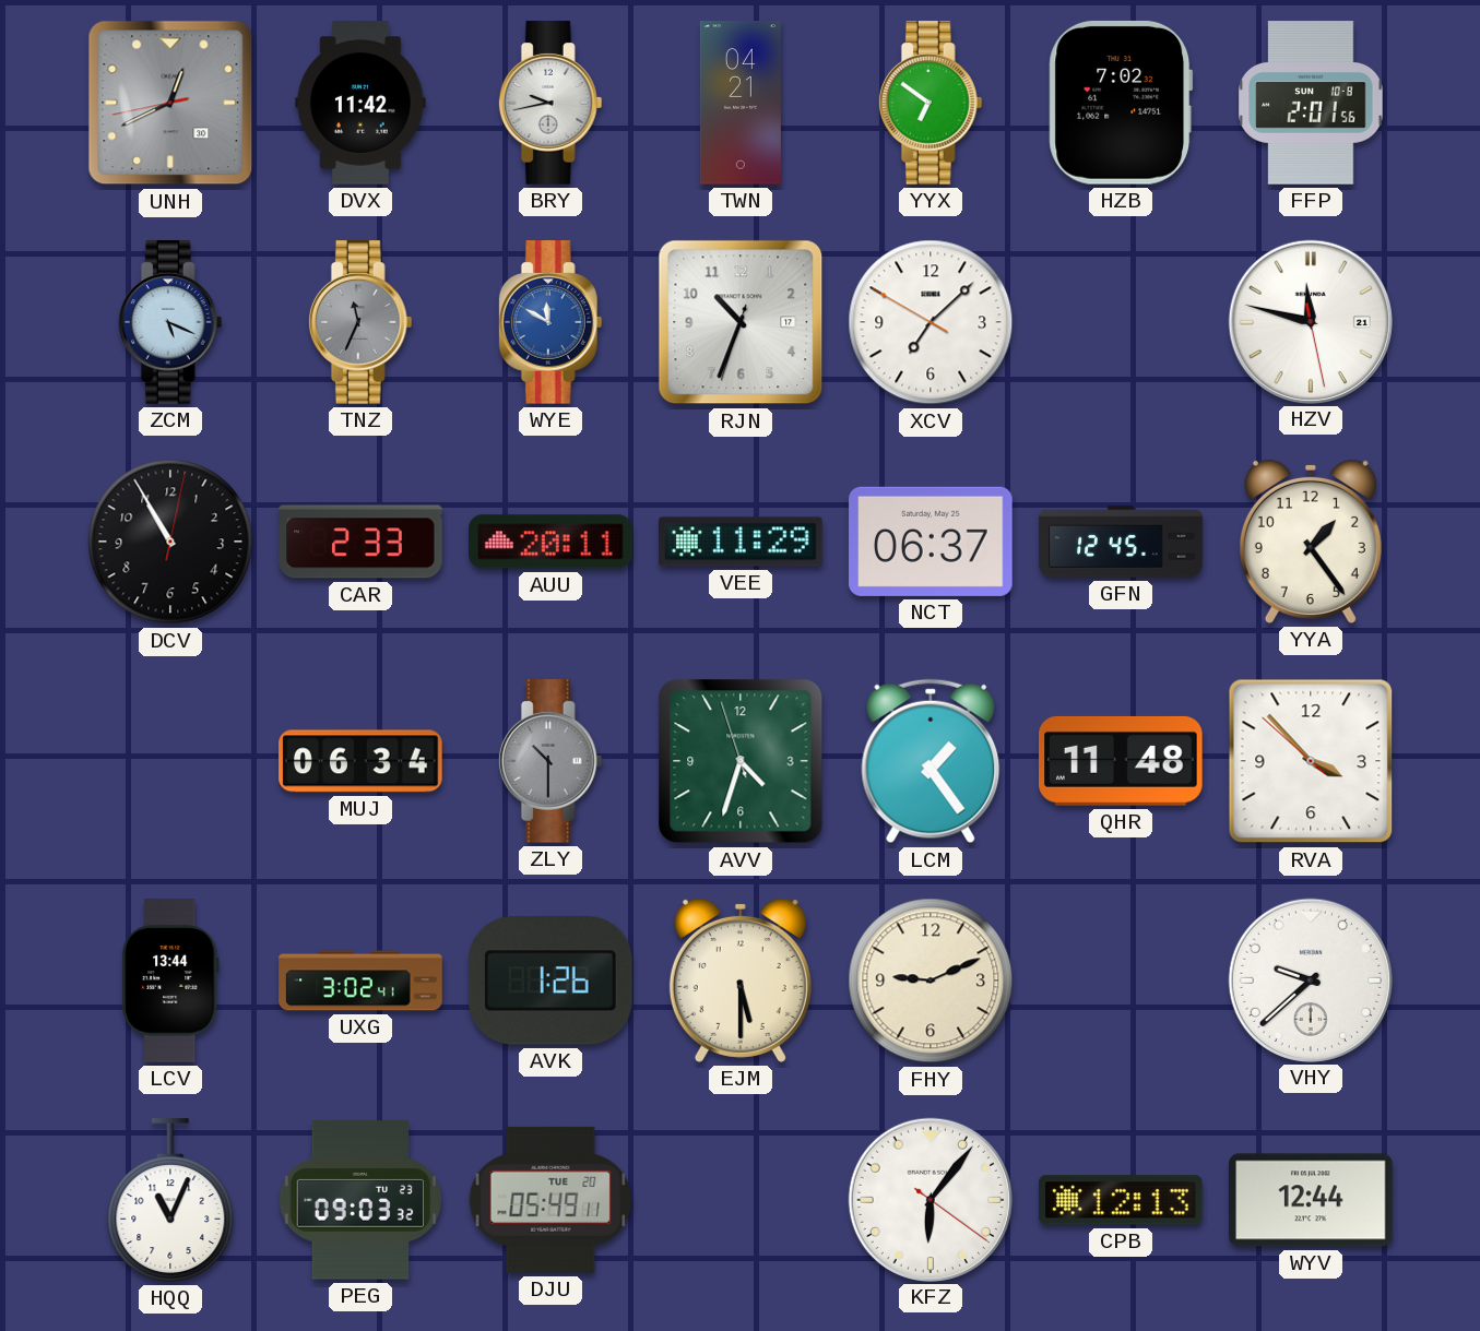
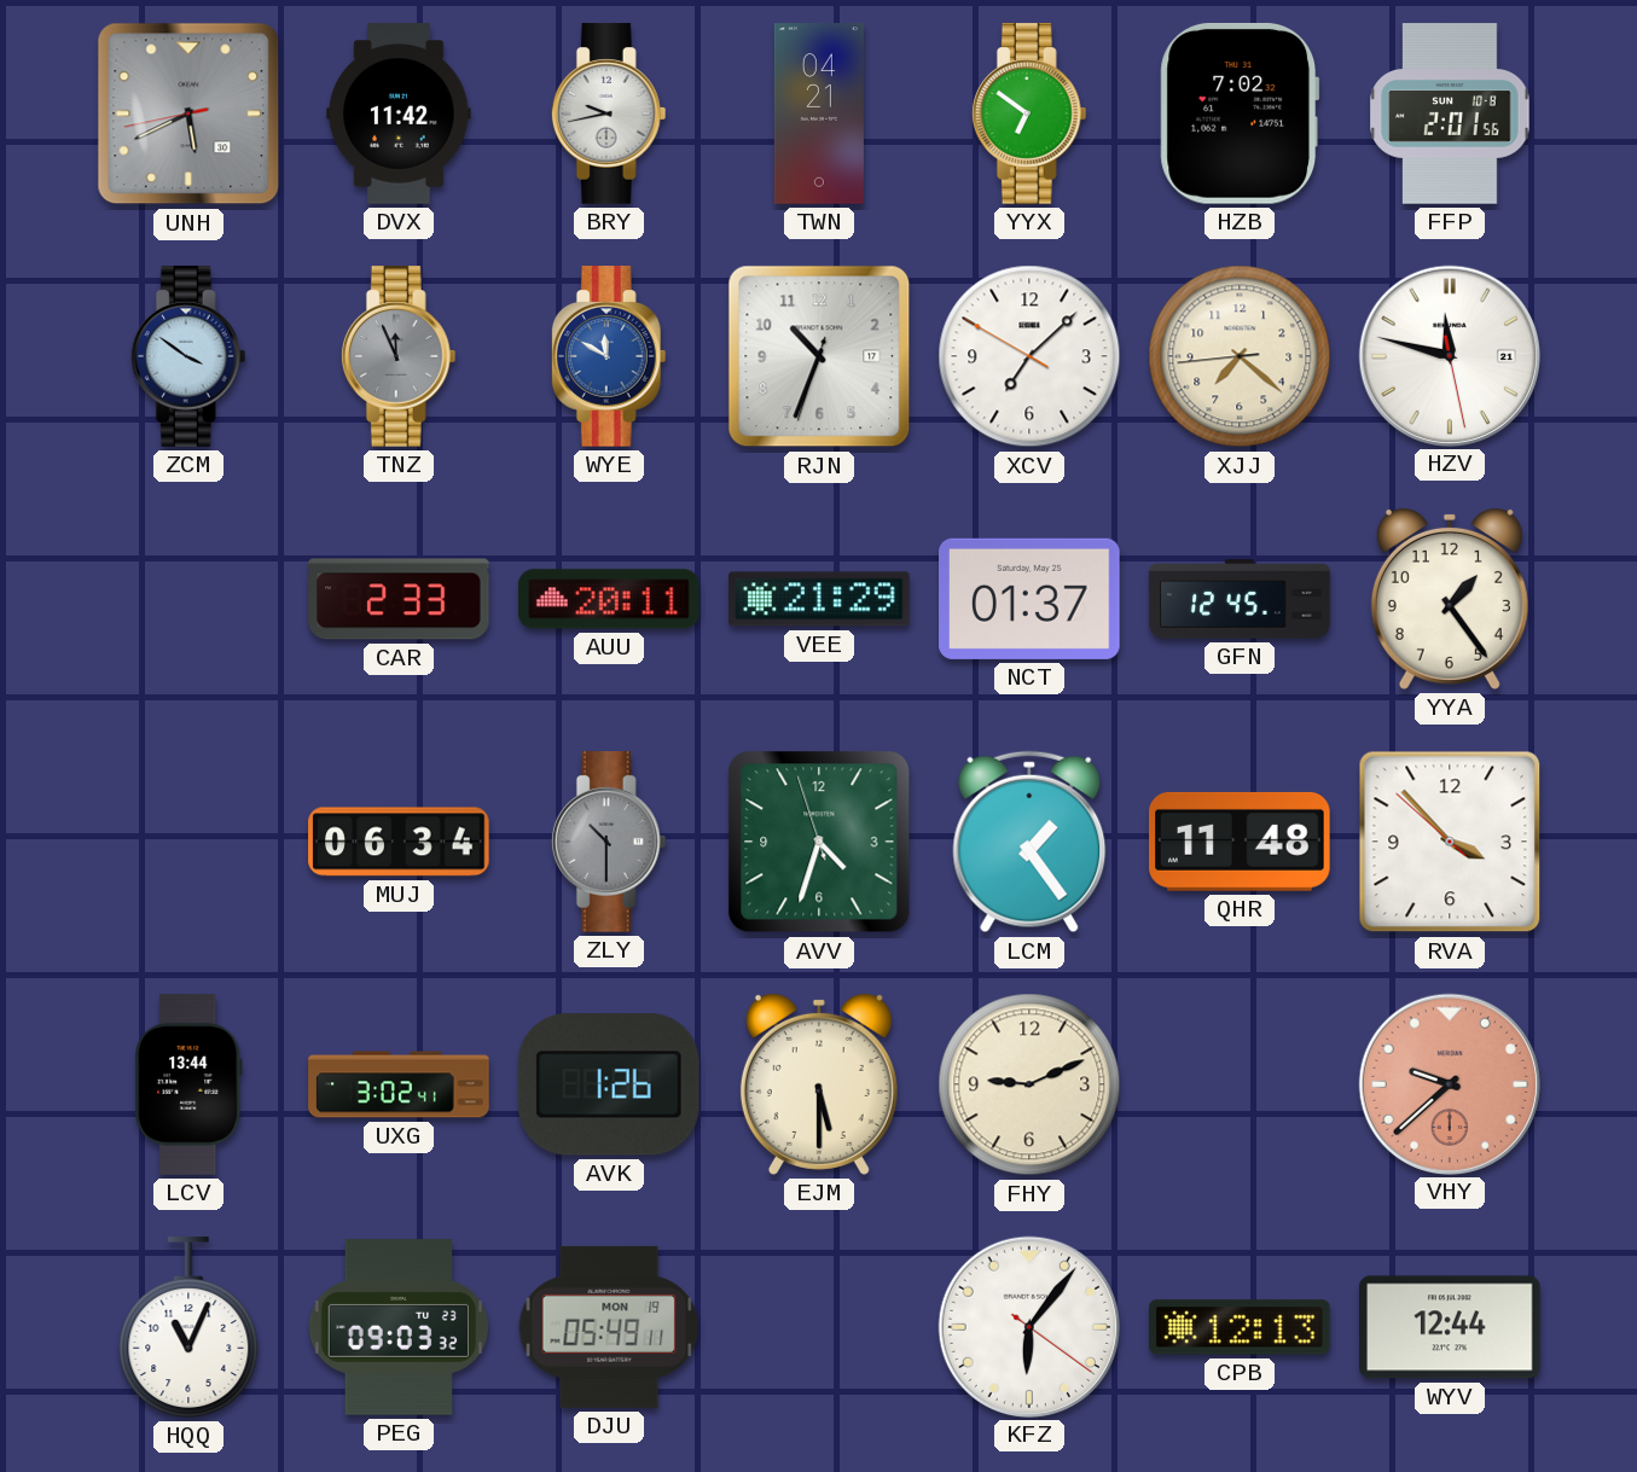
UNH: 12:40 -> 5:40 (188, 114)
ZCM: 5:19 -> 3:51 (188, 356)
TNZ: 11:34 -> 11:56 (399, 356)
XJJ: none -> 7:21 (1240, 356)
DCV: 10:55 -> none (170, 542)
VEE: 11:29 -> 21:29 (819, 599)
NCT: 06:37 -> 01:37 (1031, 599)
VHY dial: white -> salmon (1449, 1083)
DJU date: TUE 20 -> MON 19 (609, 1327)
